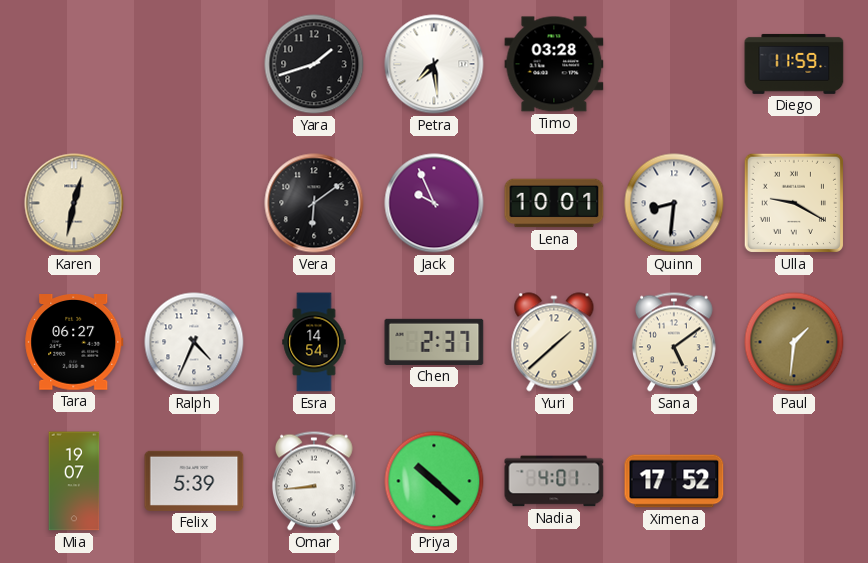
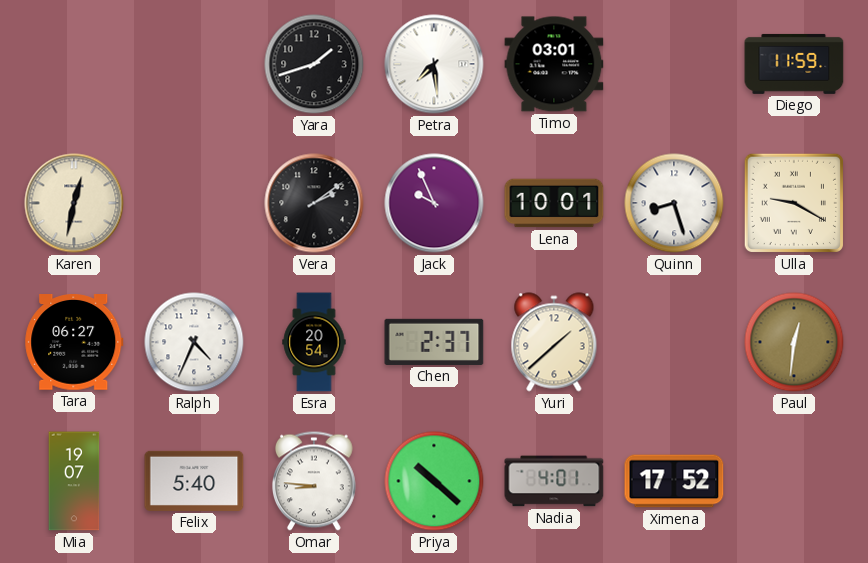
Timo: 03:28 -> 03:01 (554, 64)
Vera: 6:09 -> 2:09 (314, 203)
Quinn: 8:31 -> 8:27 (674, 203)
Esra: 14:54 -> 20:54 (314, 342)
Sana: 5:09 -> none (674, 342)
Paul: 1:31 -> 12:31 (794, 342)
Felix: 5:39 -> 5:40 (194, 481)
Omar: 8:44 -> 8:46 (314, 481)
